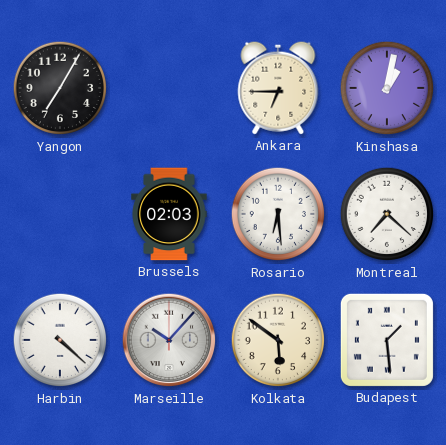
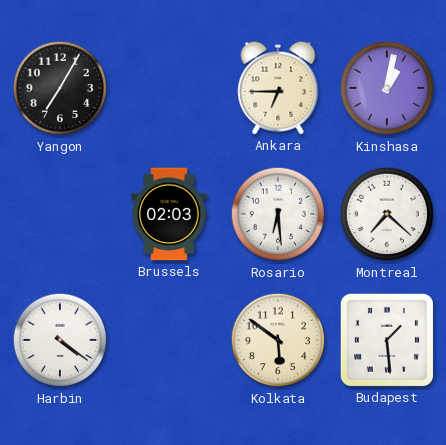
Harbin: 4:22 -> 4:21 (60, 340)
Marseille: 10:07 -> none (169, 340)
